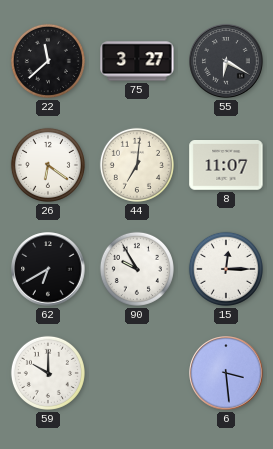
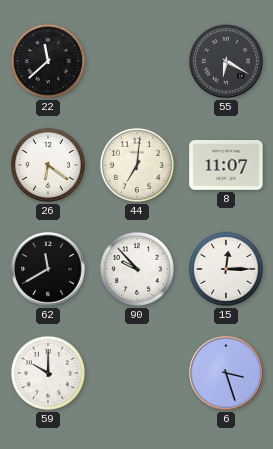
75: 3:27 -> none (137, 61)
62: 6:40 -> 11:40 (48, 269)
90: 9:55 -> 9:53 (137, 269)
6: 3:29 -> 3:27 (226, 373)
